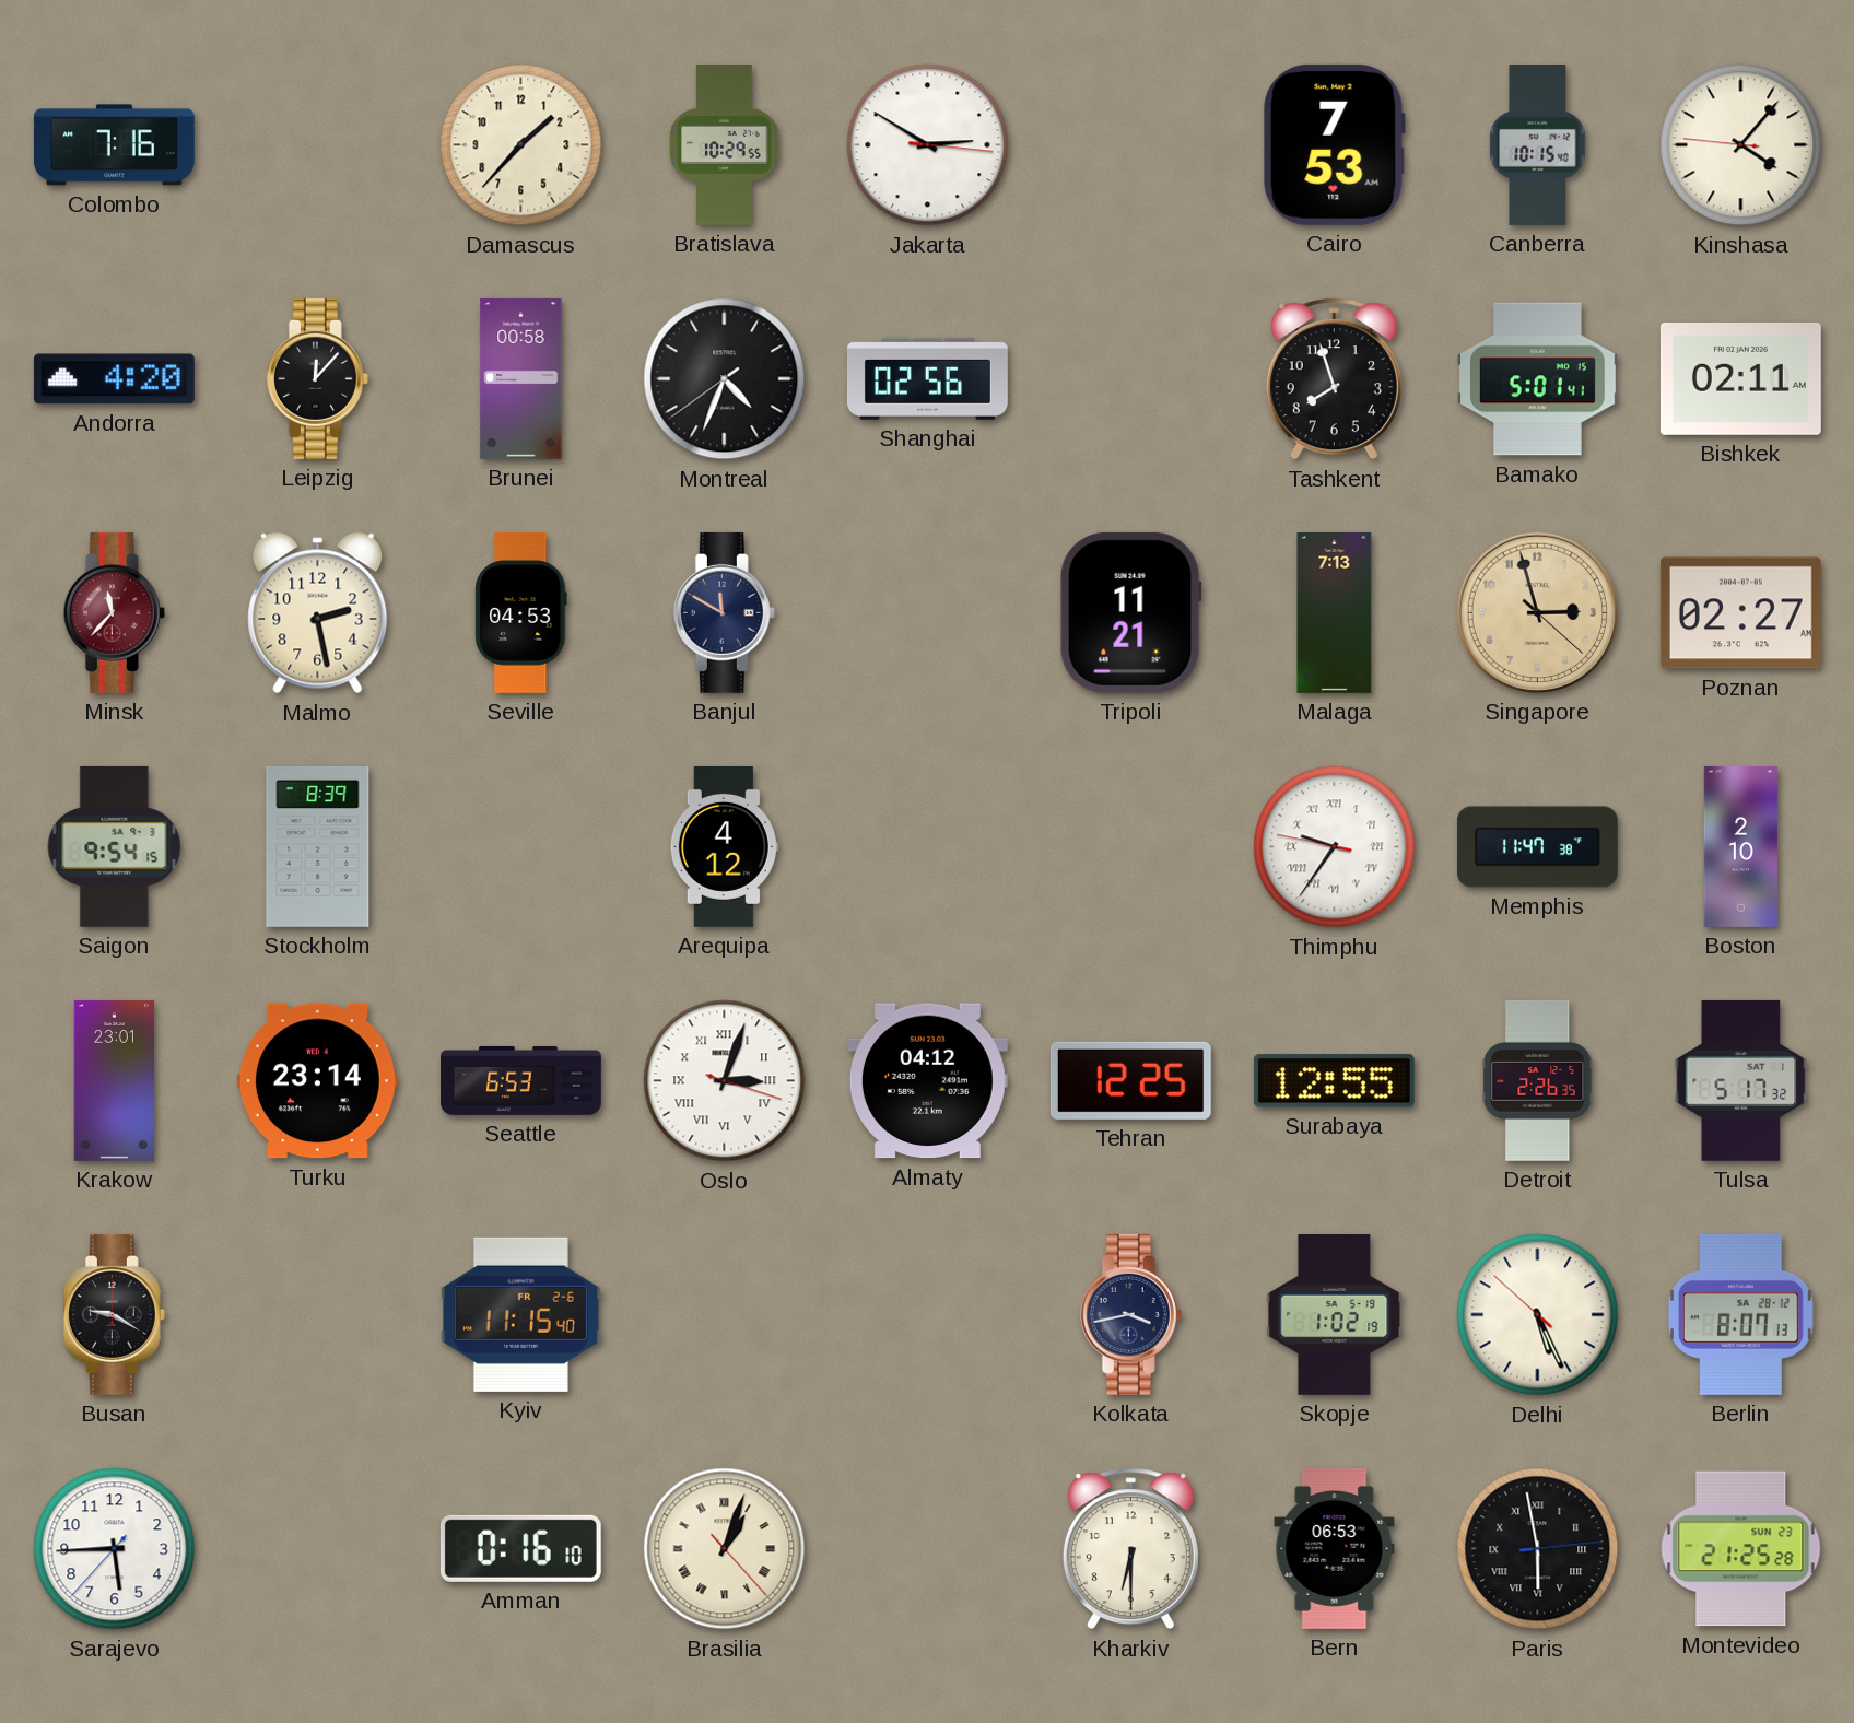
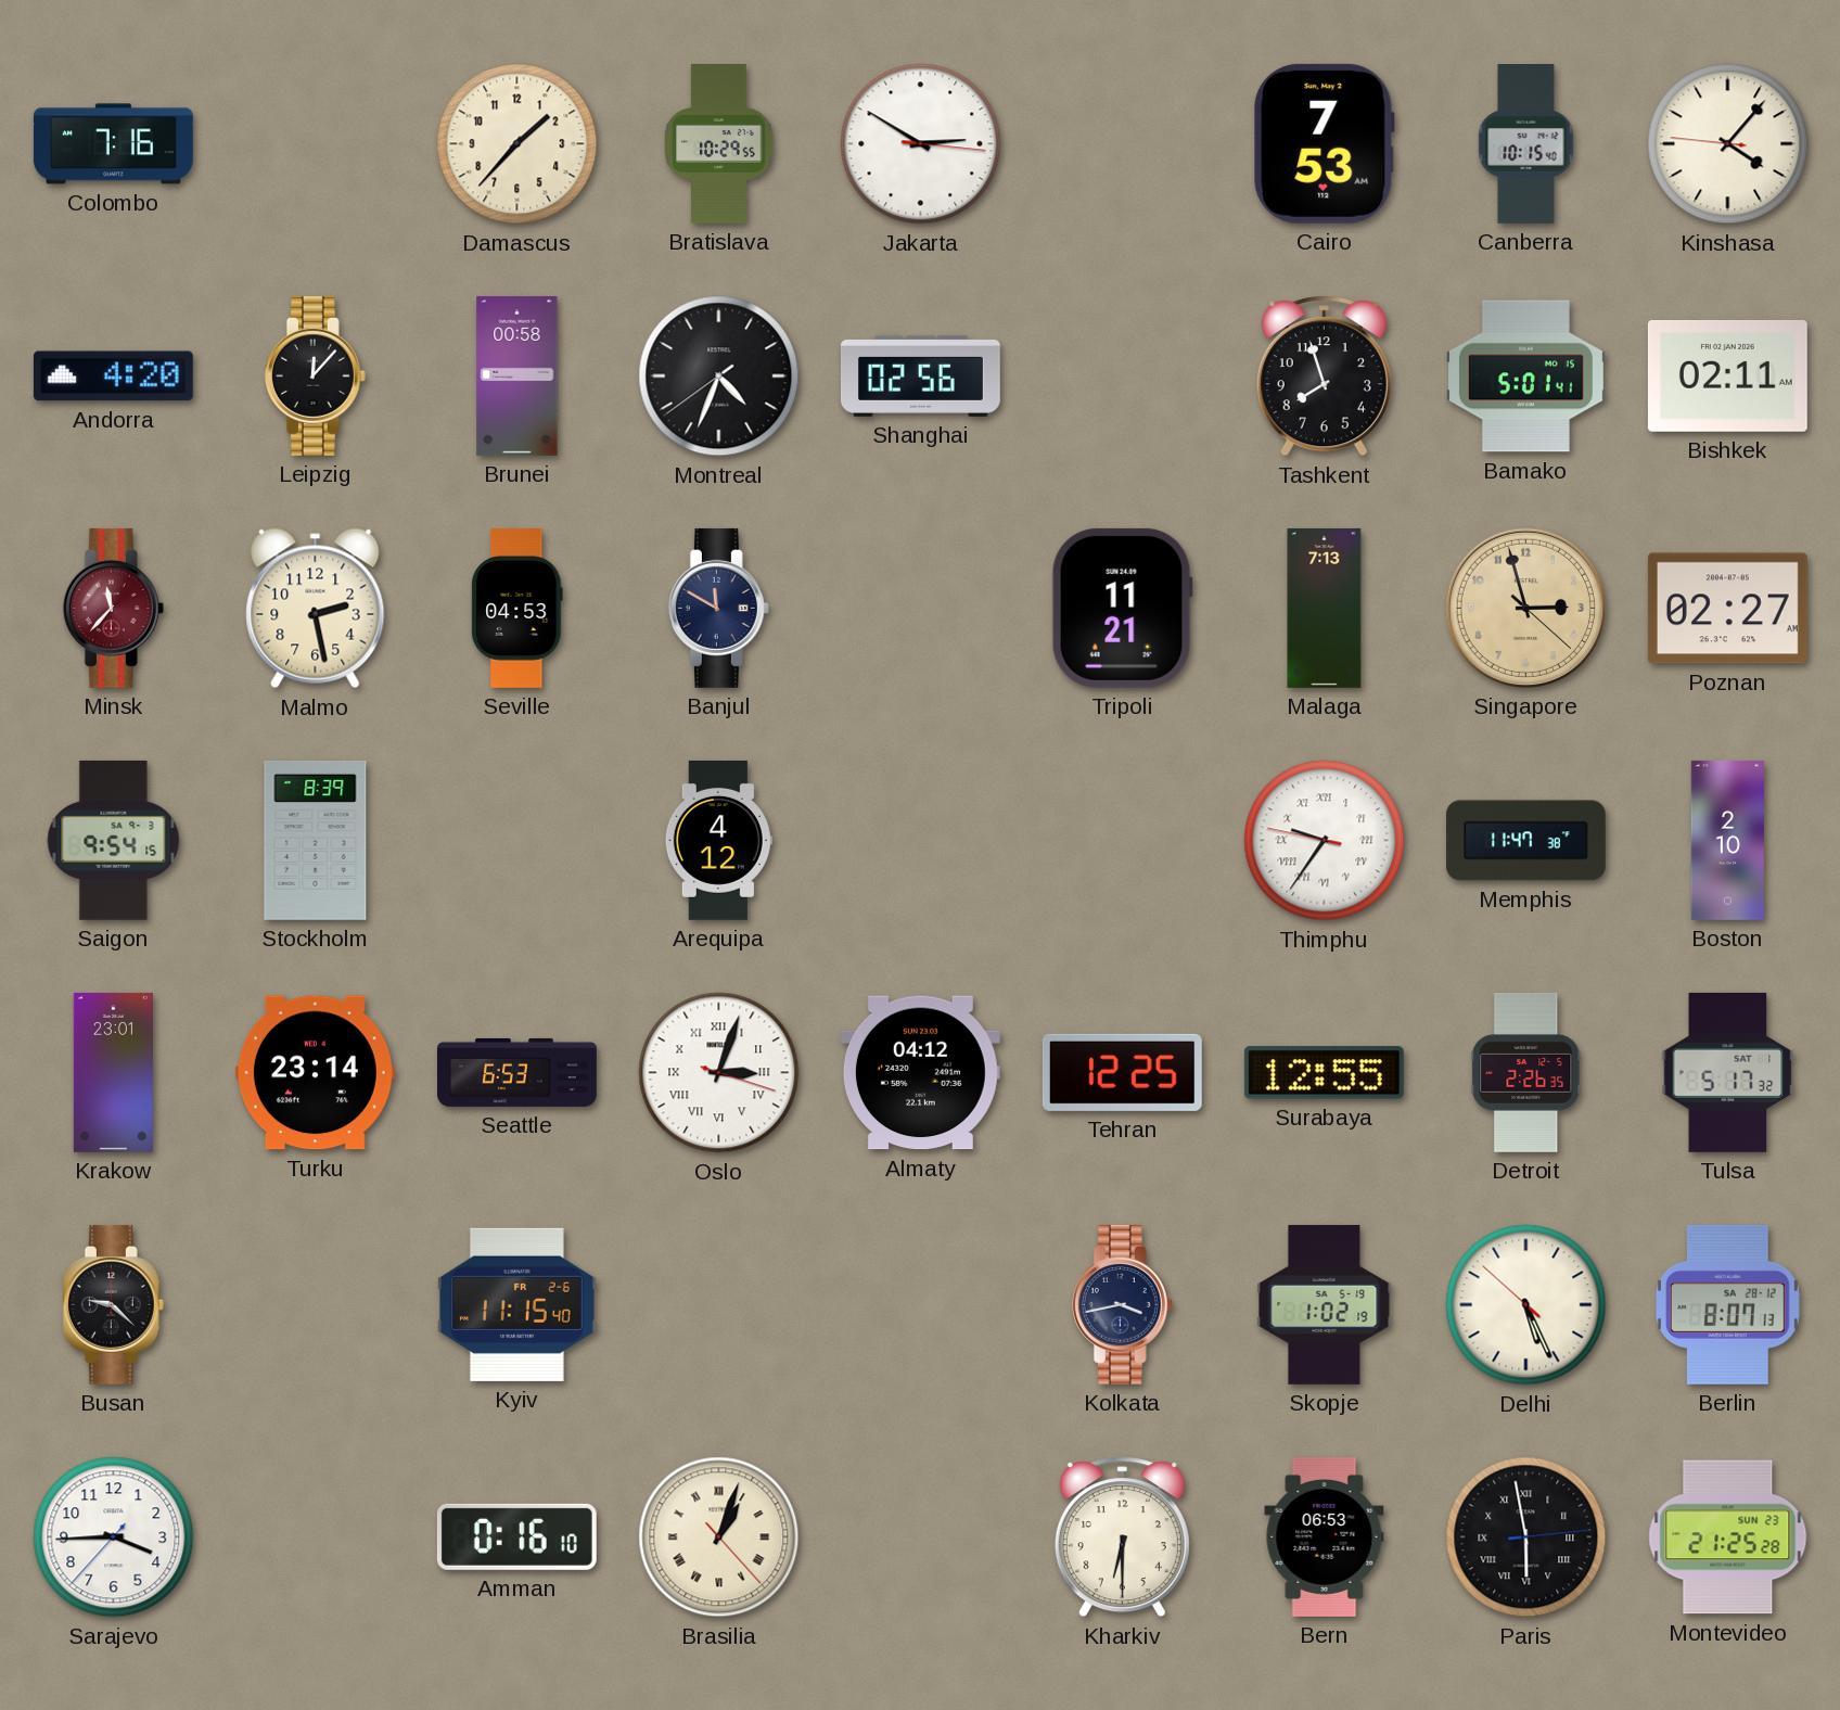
Busan: 9:20 -> 9:22 (113, 1304)
Sarajevo: 5:44 -> 3:44 (114, 1537)
